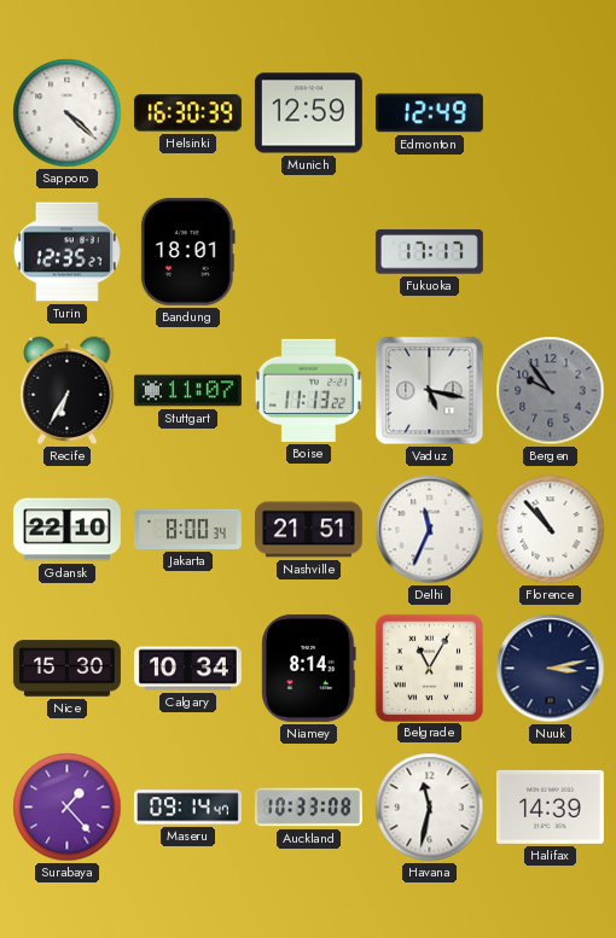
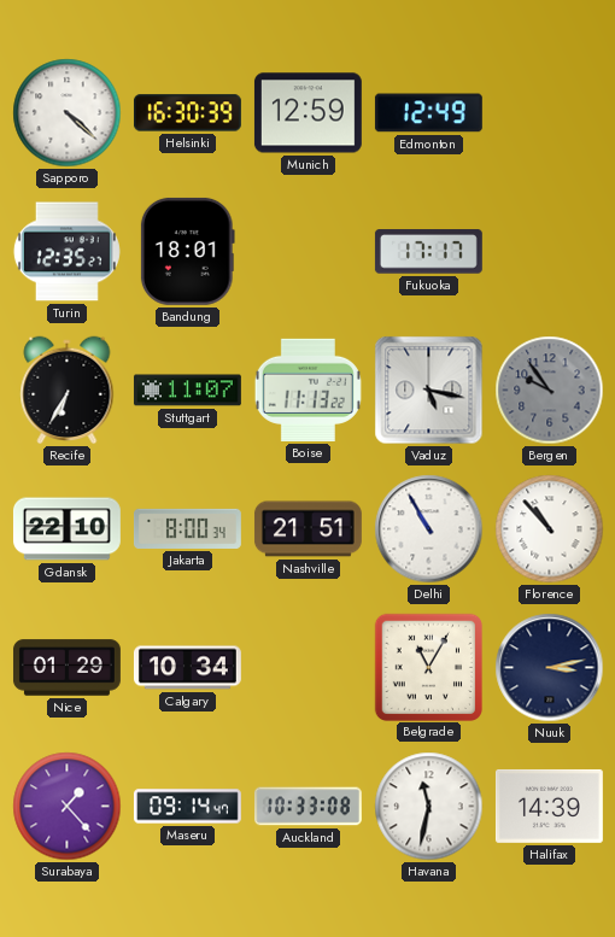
Delhi: 11:34 -> 10:55 (429, 529)
Nice: 15:30 -> 01:29 (66, 668)
Niamey: 8:14 -> none (309, 668)
